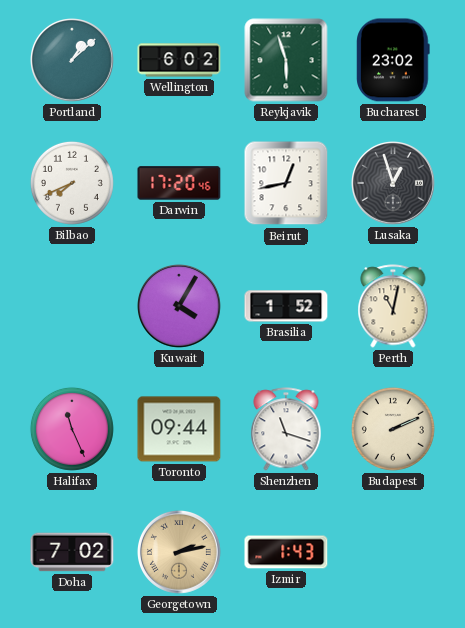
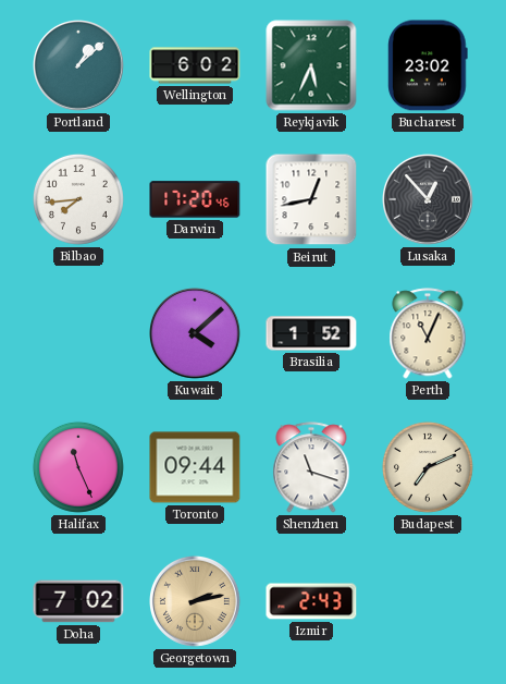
Reykjavik: 5:57 -> 5:34 (311, 65)
Bilbao: 7:41 -> 7:44 (78, 199)
Lusaka: 12:57 -> 12:53 (429, 200)
Kuwait: 4:05 -> 4:08 (196, 334)
Perth: 11:02 -> 11:04 (428, 333)
Budapest: 2:11 -> 7:11 (428, 467)
Izmir: 1:43 -> 2:43 (311, 601)
